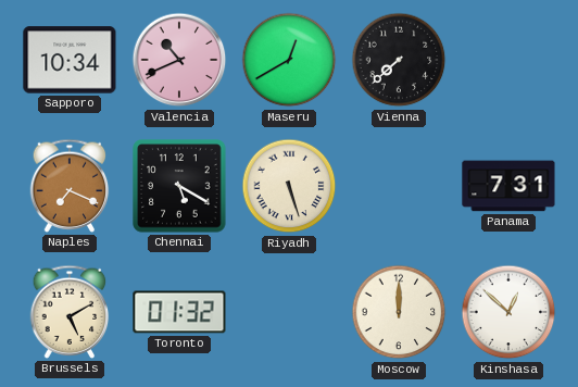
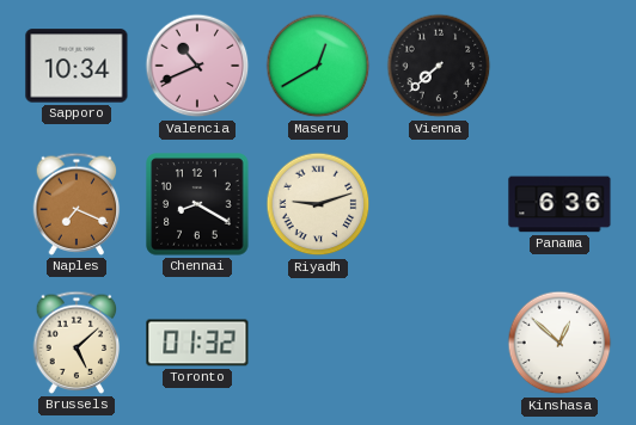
Chennai: 5:20 -> 8:20 (197, 204)
Riyadh: 5:27 -> 9:12 (318, 204)
Panama: 7:31 -> 6:36 (559, 204)
Brussels: 5:10 -> 5:08 (77, 343)
Moscow: 12:00 -> none (399, 312)
